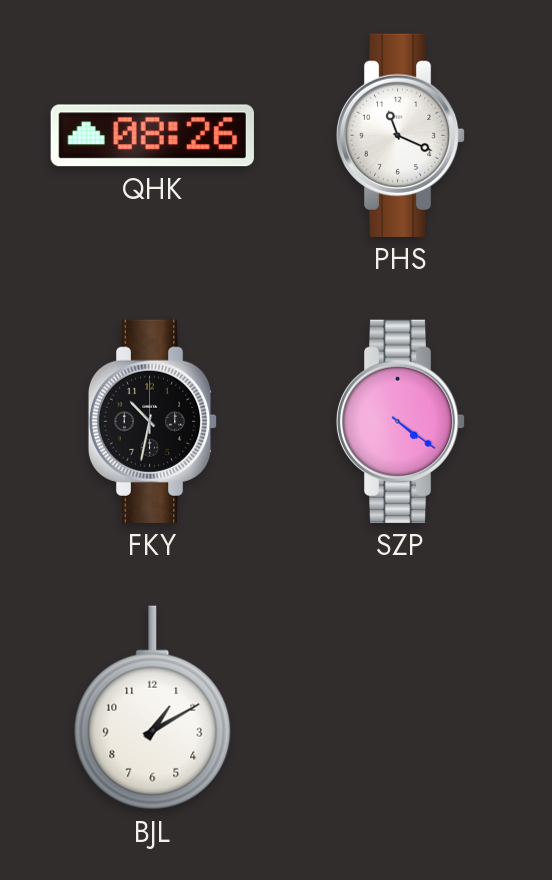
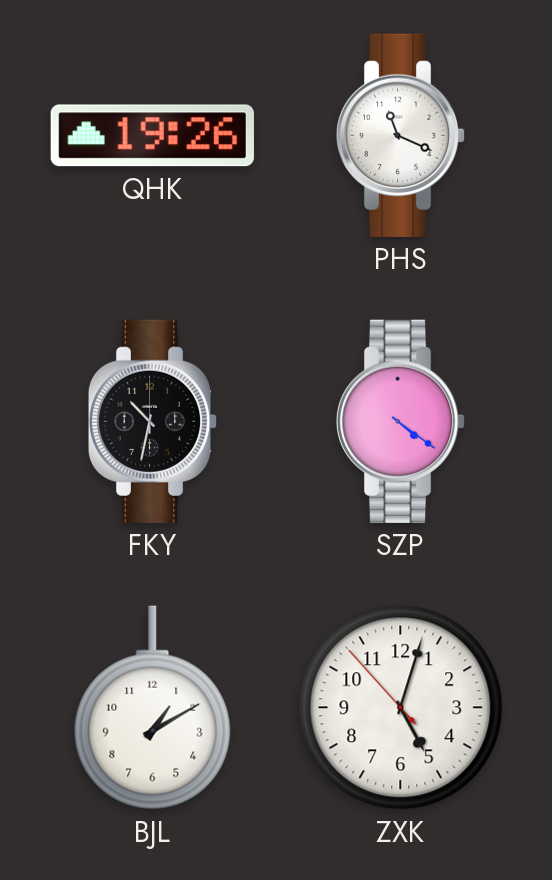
QHK: 08:26 -> 19:26 (152, 136)
ZXK: none -> 5:02 (401, 708)
